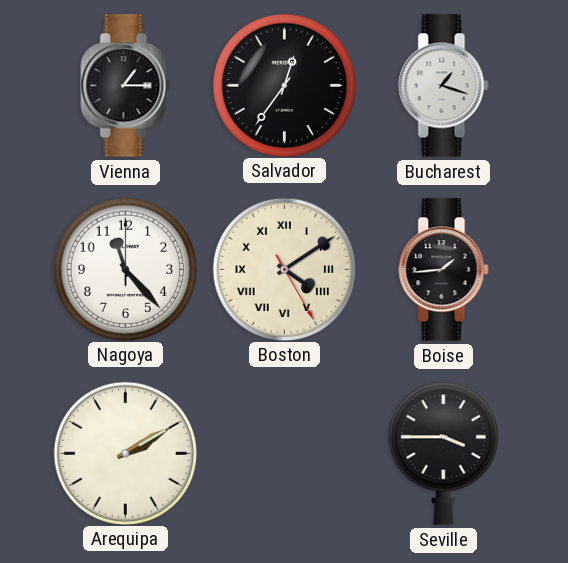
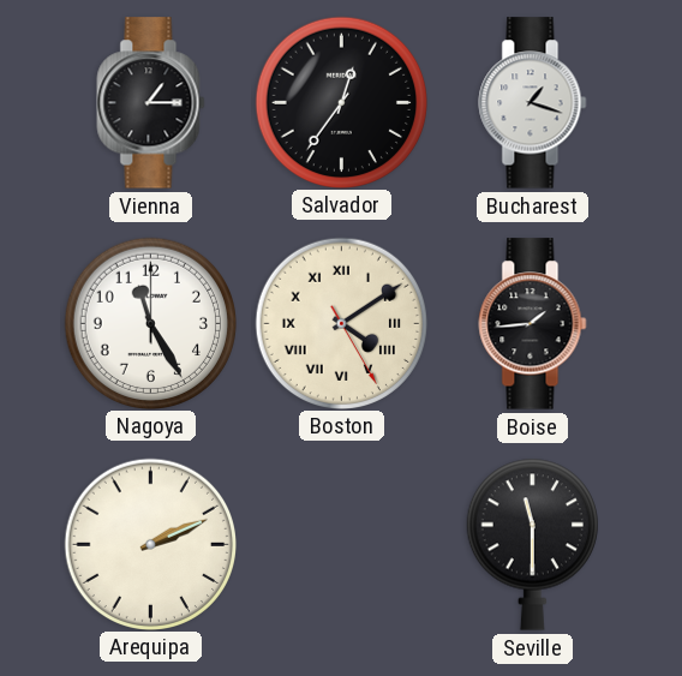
Nagoya: 11:23 -> 11:25 (150, 323)
Arequipa: 2:10 -> 2:11 (150, 544)
Seville: 3:45 -> 11:30 (532, 544)
